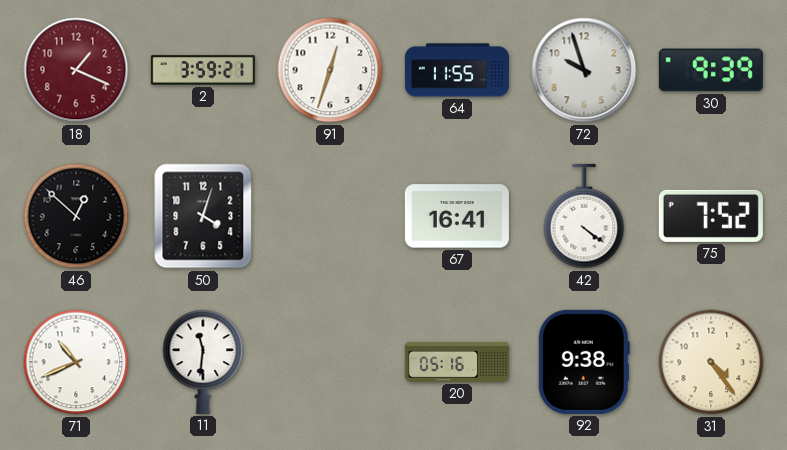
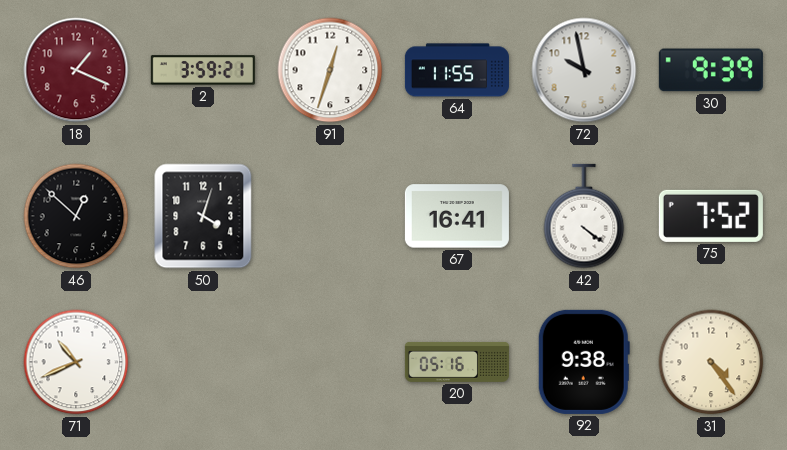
72: 9:57 -> 9:58 (584, 70)
11: 11:31 -> none (203, 362)
